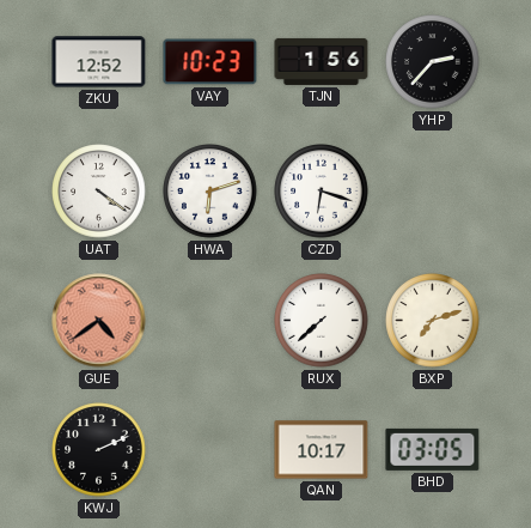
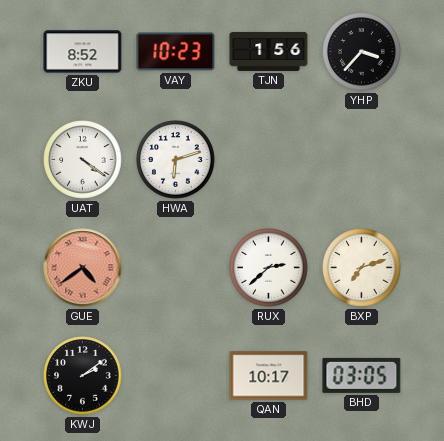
ZKU: 12:52 -> 8:52 (83, 52)
YHP: 2:37 -> 3:37 (362, 52)
CZD: 6:18 -> none (322, 192)
RUX: 7:38 -> 2:38 (269, 268)
KWJ: 2:11 -> 2:09 (83, 376)
